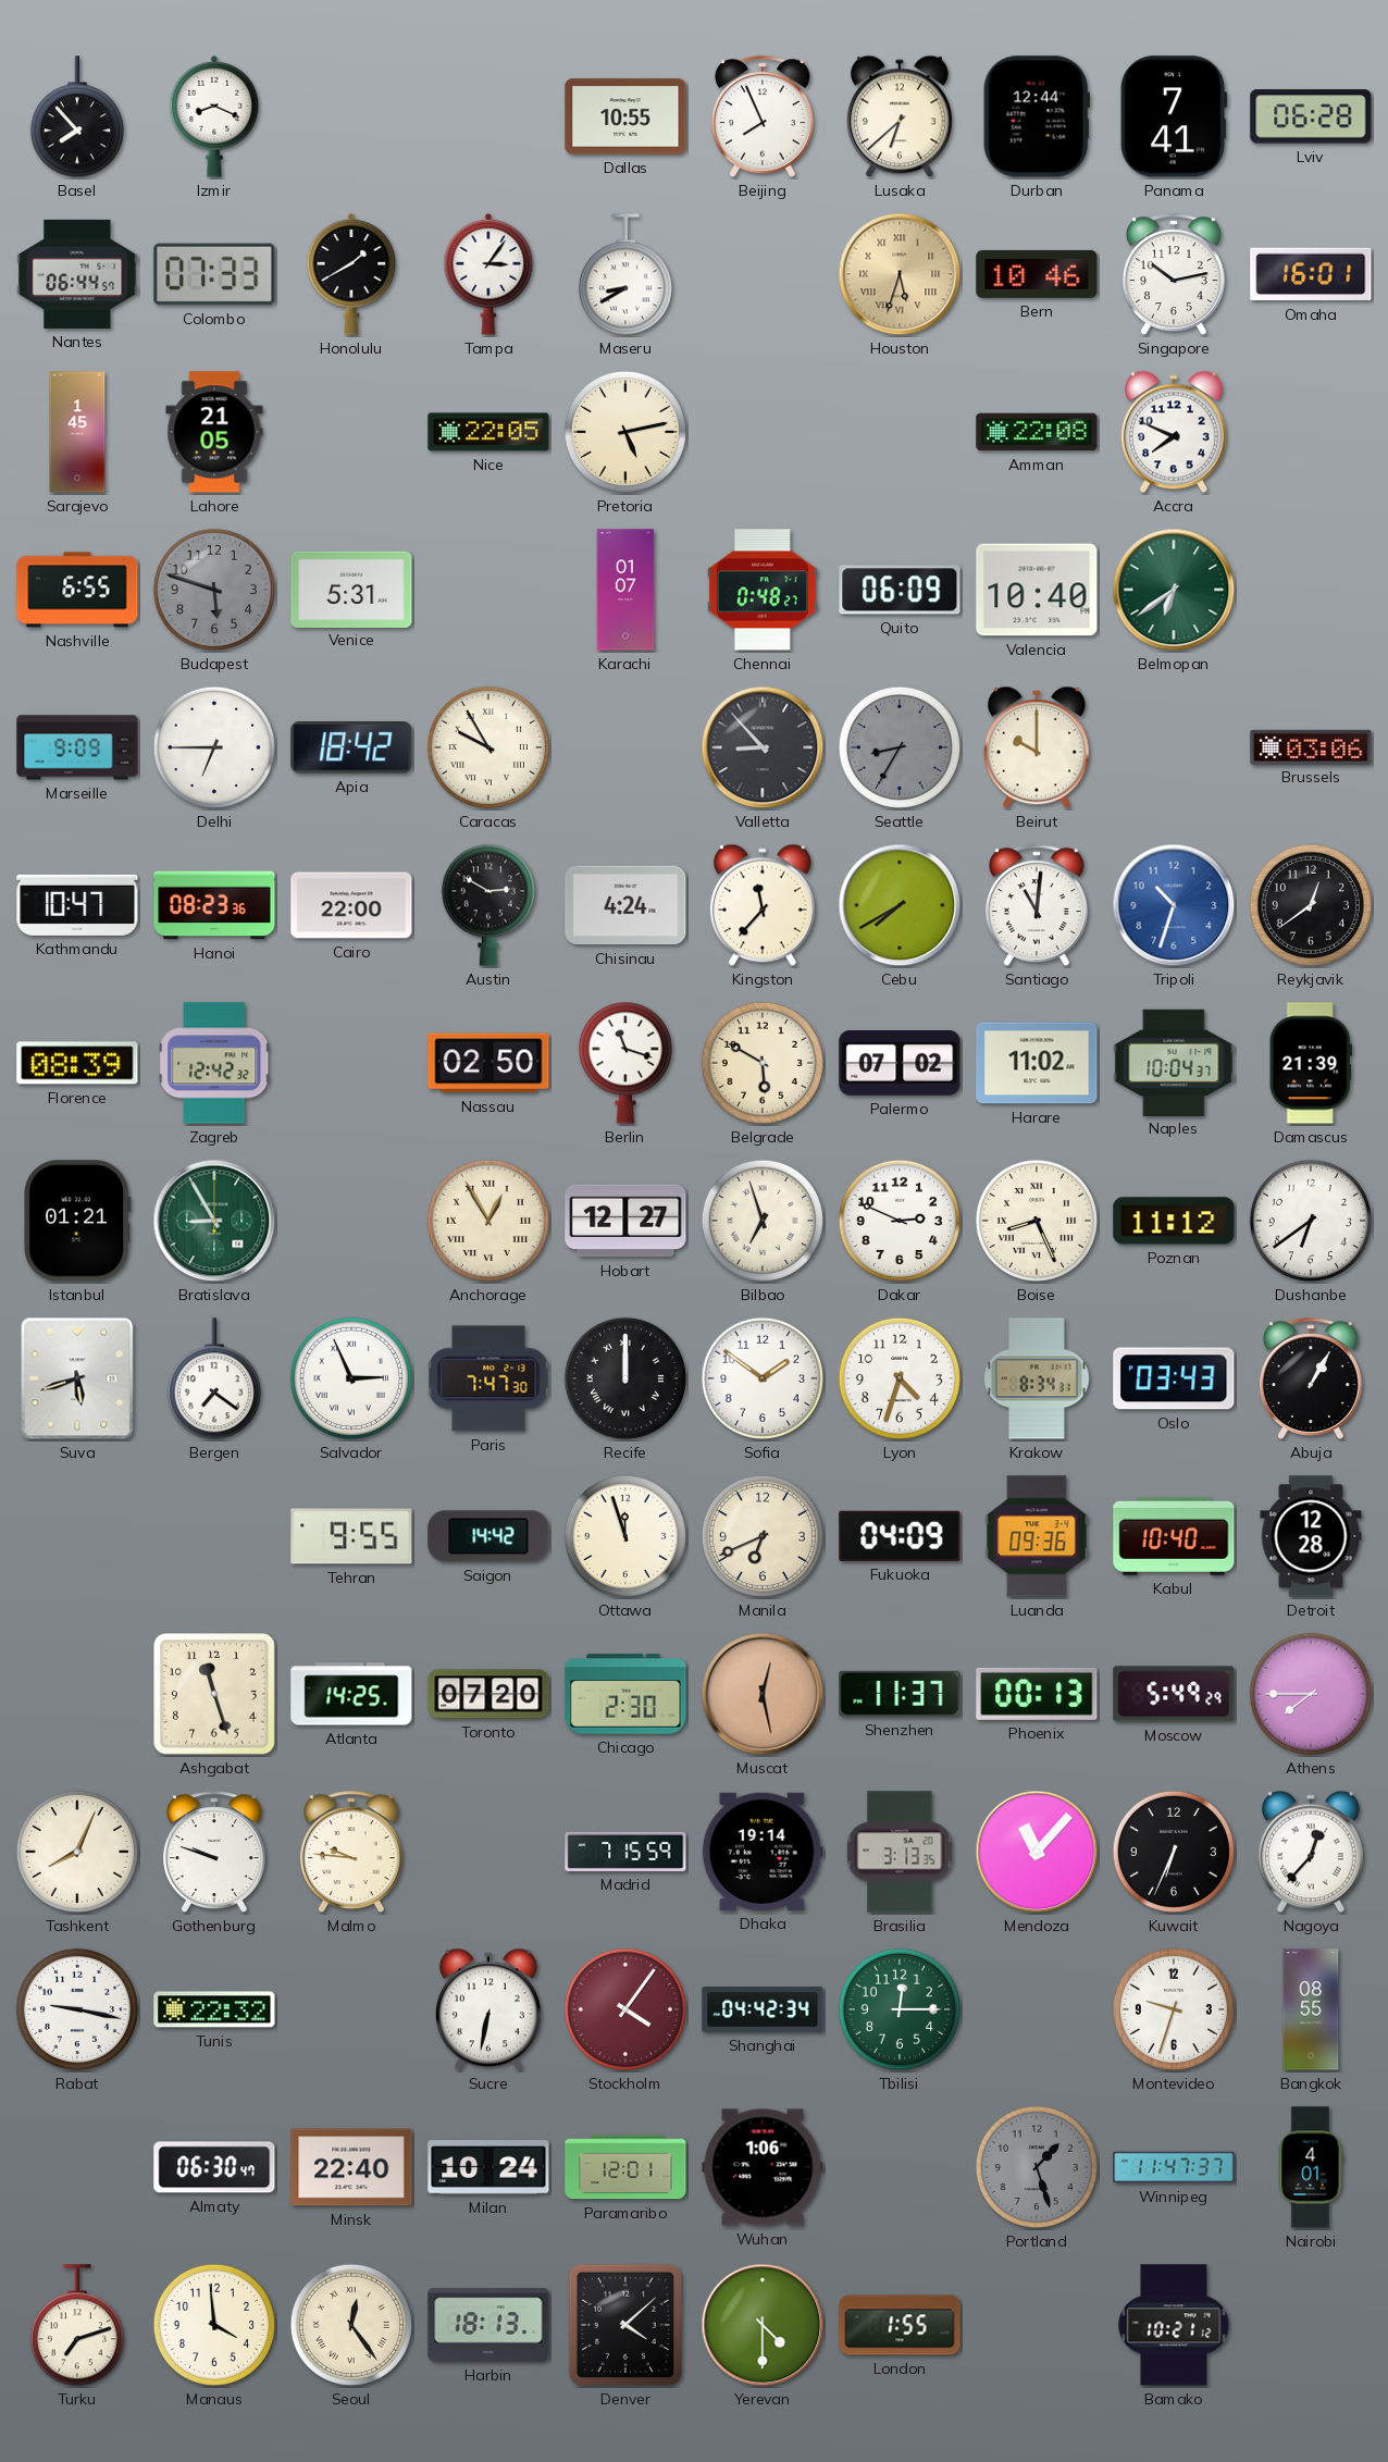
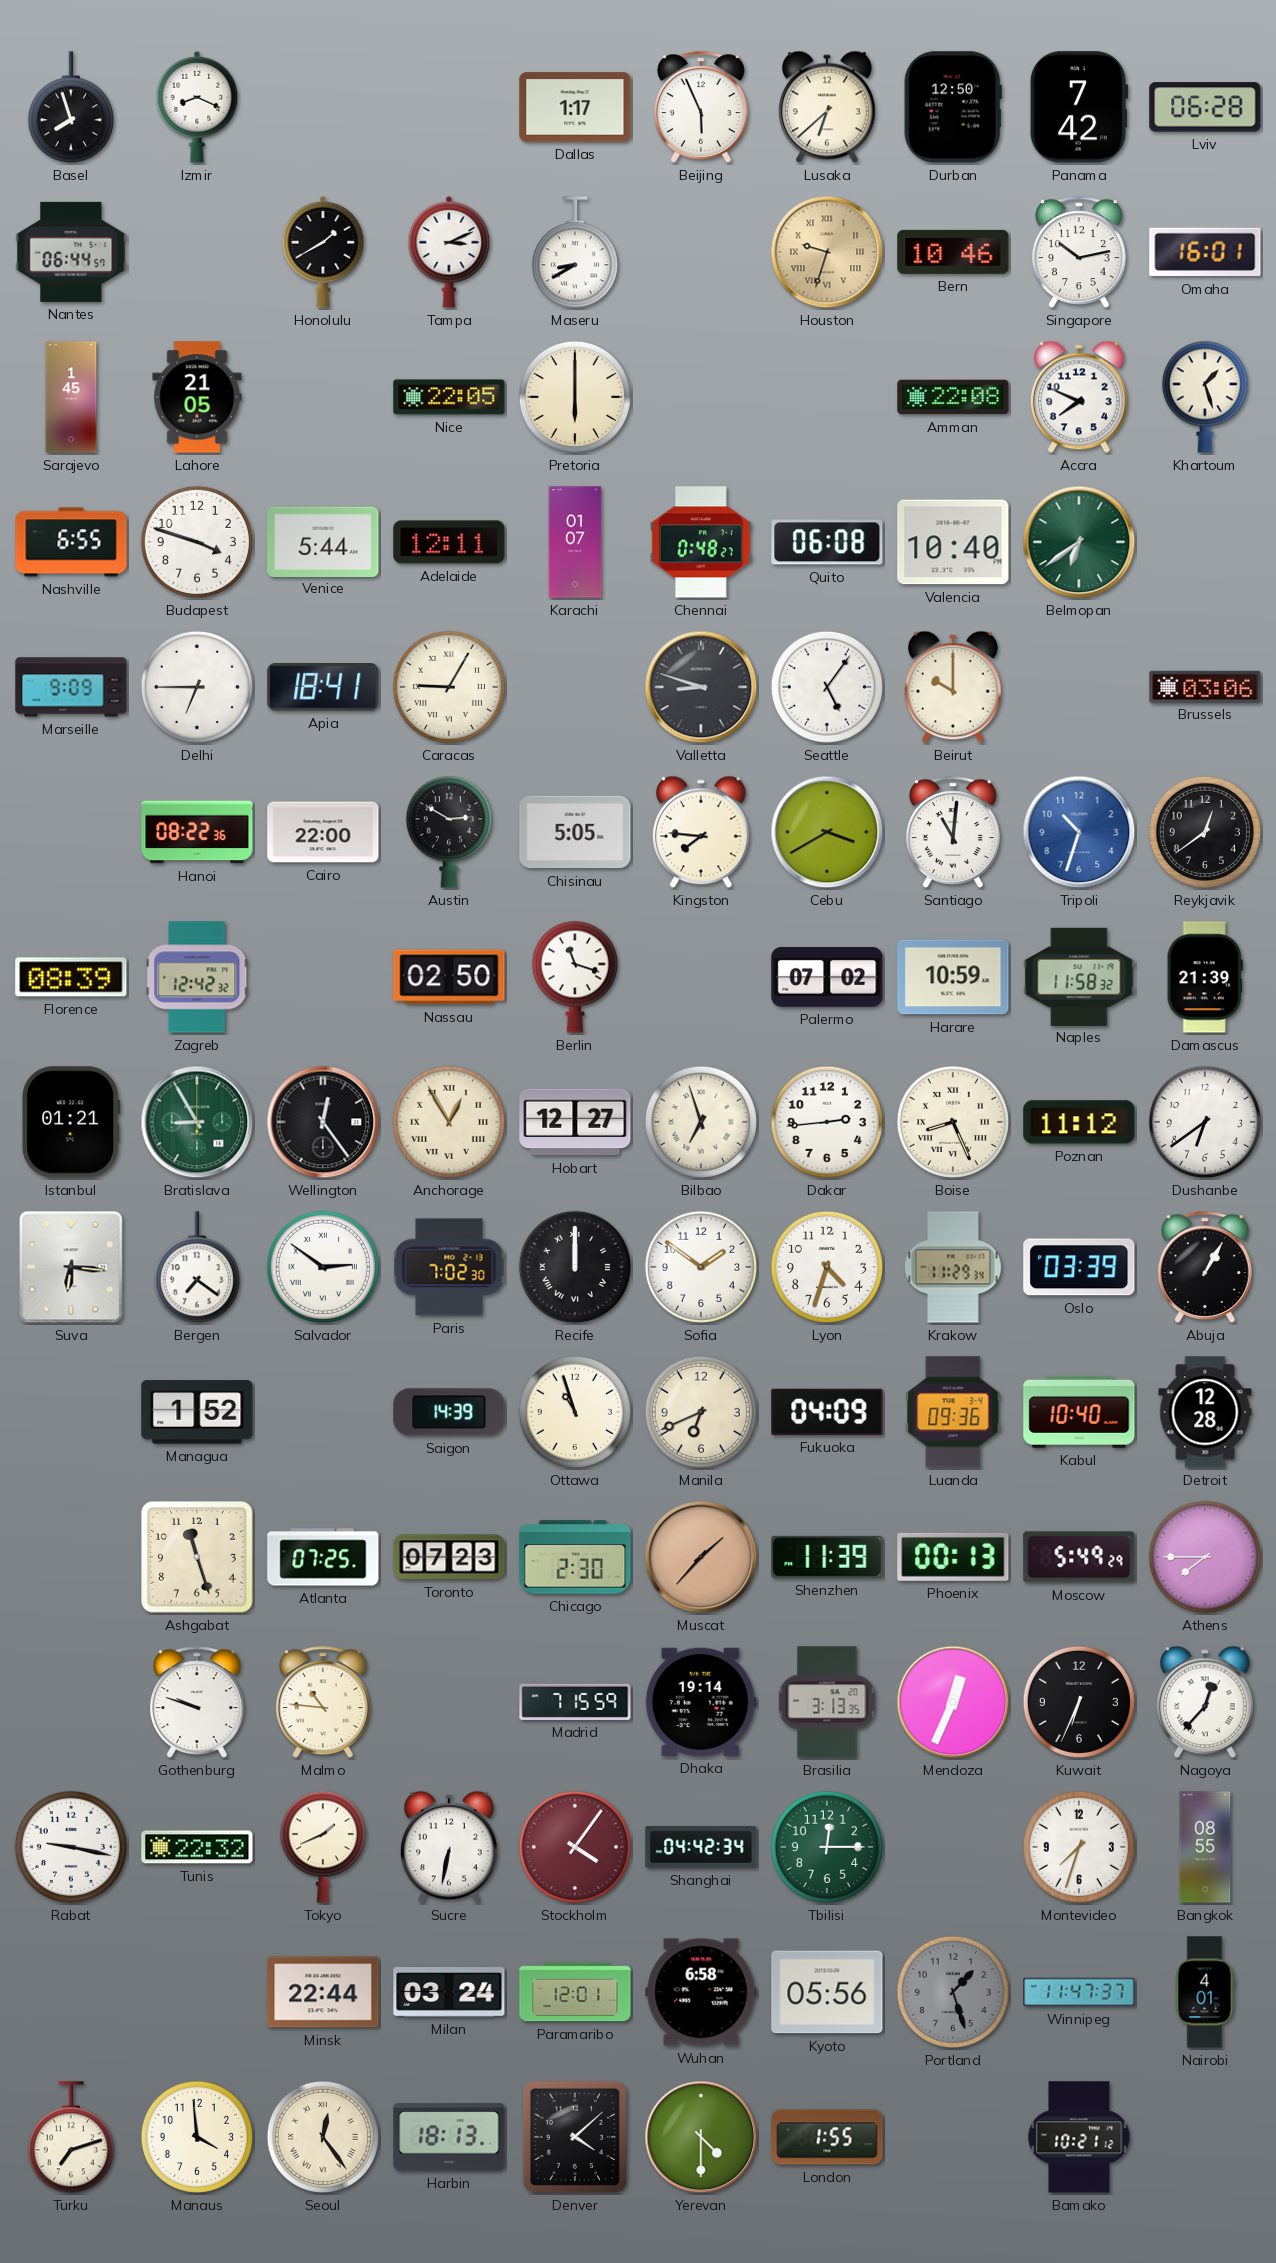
Basel: 7:53 -> 7:57 (71, 108)
Dallas: 10:55 -> 1:17 (575, 107)
Beijing: 7:56 -> 5:56 (701, 107)
Durban: 12:44 -> 12:50 (953, 107)
Panama: 7:41 -> 7:42 (1079, 107)
Colombo: 07:33 -> none (214, 274)
Tampa: 3:06 -> 3:11 (449, 252)
Houston: 5:33 -> 9:33 (827, 252)
Pretoria: 5:13 -> 6:00 (575, 397)
Khartoum: none -> 1:27 (1205, 397)
Budapest: 5:48 -> 3:48 (197, 542)
Budapest dial: grey -> white (197, 542)
Venice: 5:31 -> 5:44 (323, 541)
Adelaide: none -> 12:11 (449, 542)
Quito: 06:09 -> 06:08 (827, 542)
Apia: 18:42 -> 18:41 (323, 687)
Caracas: 9:55 -> 9:05 (449, 687)
Valletta: 8:53 -> 8:48 (701, 687)
Seattle: 8:35 -> 5:06 (827, 687)
Seattle dial: grey -> white (827, 687)
Kathmandu: 10:47 -> none (77, 905)
Hanoi: 08:23 -> 08:22 (197, 832)
Chisinau: 4:24 -> 5:05 (575, 832)
Kingston: 11:37 -> 7:46 (701, 832)
Cebu: 7:40 -> 3:40 (827, 832)
Belgrade: 5:50 -> none (763, 1063)
Harare: 11:02 -> 10:59 (953, 977)
Naples: 10:04 -> 11:58 (1079, 976)
Wellington: none -> 12:24 (323, 1122)
Dakar: 2:49 -> 2:44 (827, 1122)
Suva: 5:42 -> 6:16 (71, 1267)
Salvador: 2:56 -> 2:51 (323, 1267)
Paris: 7:47 -> 7:02 (449, 1267)
Krakow: 8:34 -> 11:29 (953, 1267)
Oslo: 03:43 -> 03:39 (1079, 1267)
Managua: none -> 1:52 (197, 1412)
Tehran: 9:55 -> none (351, 1536)
Saigon: 14:42 -> 14:39 (449, 1412)
Ottawa: 11:57 -> 10:57 (575, 1412)
Atlanta: 14:25 -> 07:25 (323, 1557)
Toronto: 07:20 -> 07:23 (449, 1557)
Muscat: 12:28 -> 1:37 (701, 1557)
Shenzhen: 11:37 -> 11:39 (827, 1557)
Tashkent: 8:04 -> none (77, 1852)
Malmo: 9:46 -> 10:46 (323, 1702)
Mendoza: 11:07 -> 12:34 (953, 1702)
Tokyo: none -> 1:41 (323, 1847)
Montevideo: 9:33 -> 7:33 (1079, 1847)
Almaty: 06:30 -> none (214, 2167)
Minsk: 22:40 -> 22:44 (323, 1992)
Milan: 10:24 -> 03:24 (449, 1993)
Wuhan: 1:06 -> 6:58 (701, 1992)
Kyoto: none -> 05:56 (827, 1992)
